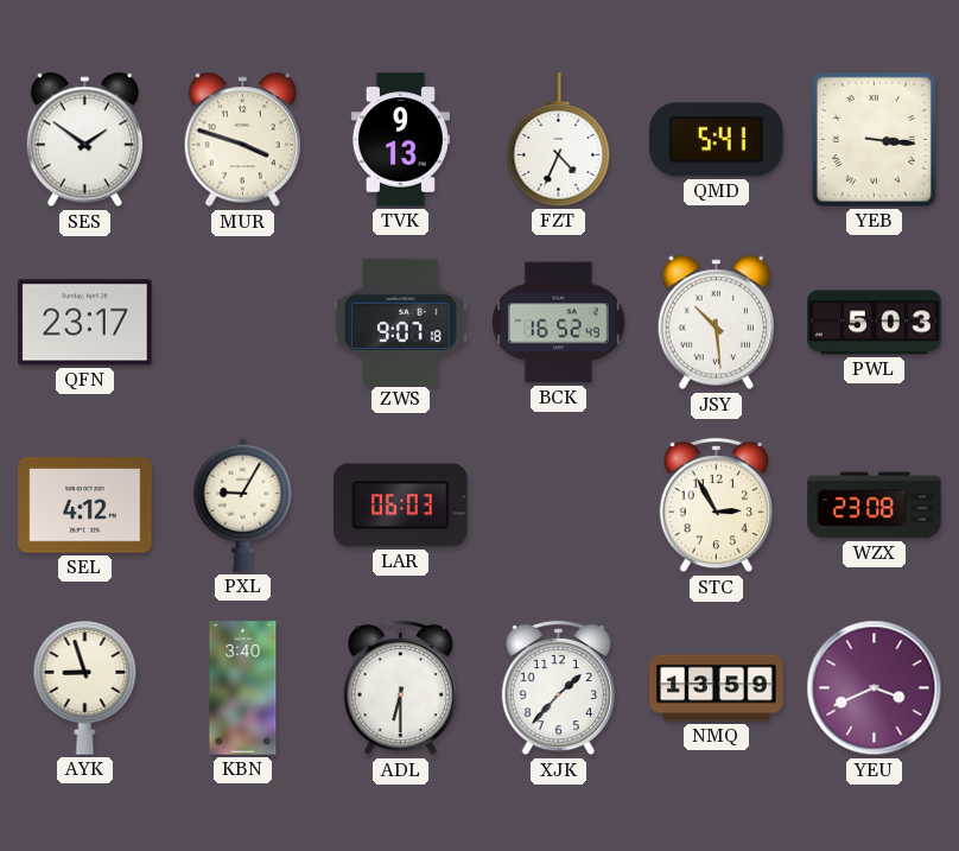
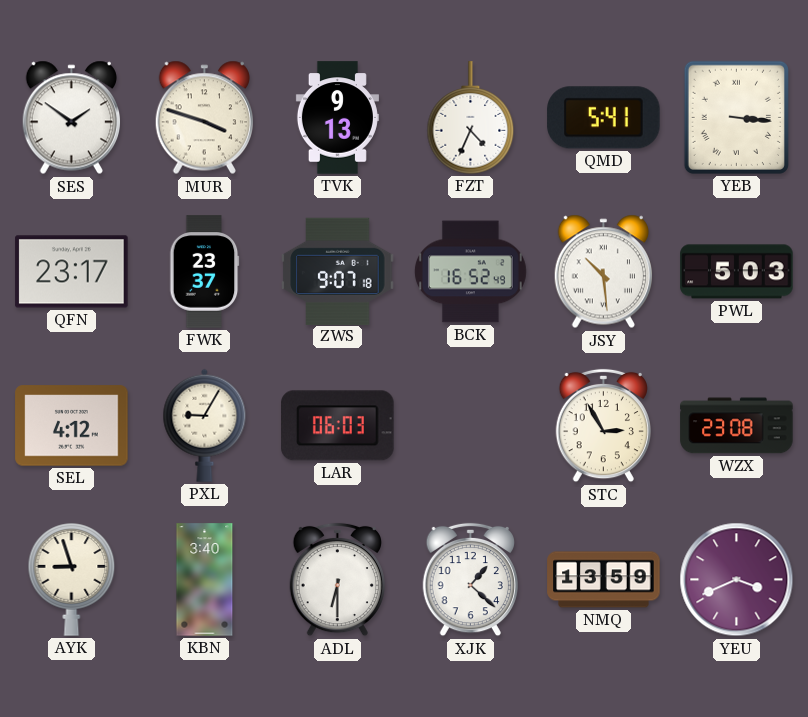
FWK: none -> 23:37 (204, 272)
XJK: 1:37 -> 1:22 (470, 580)
